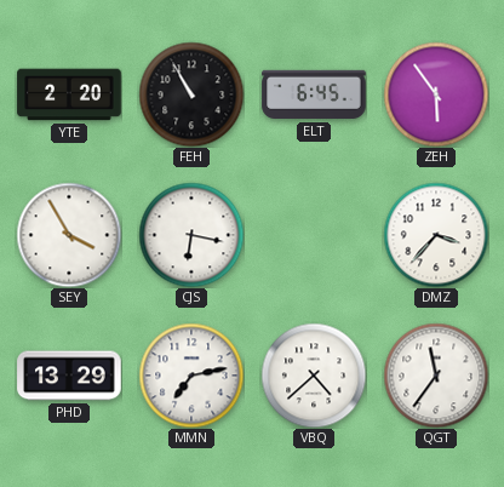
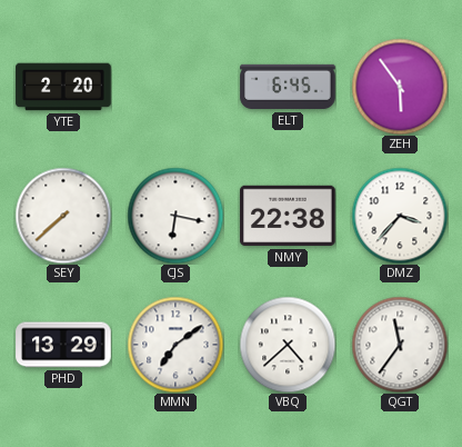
FEH: 10:55 -> none (191, 94)
SEY: 3:55 -> 7:38 (63, 216)
NMY: none -> 22:38 (288, 216)
MMN: 7:13 -> 7:09 (175, 345)
